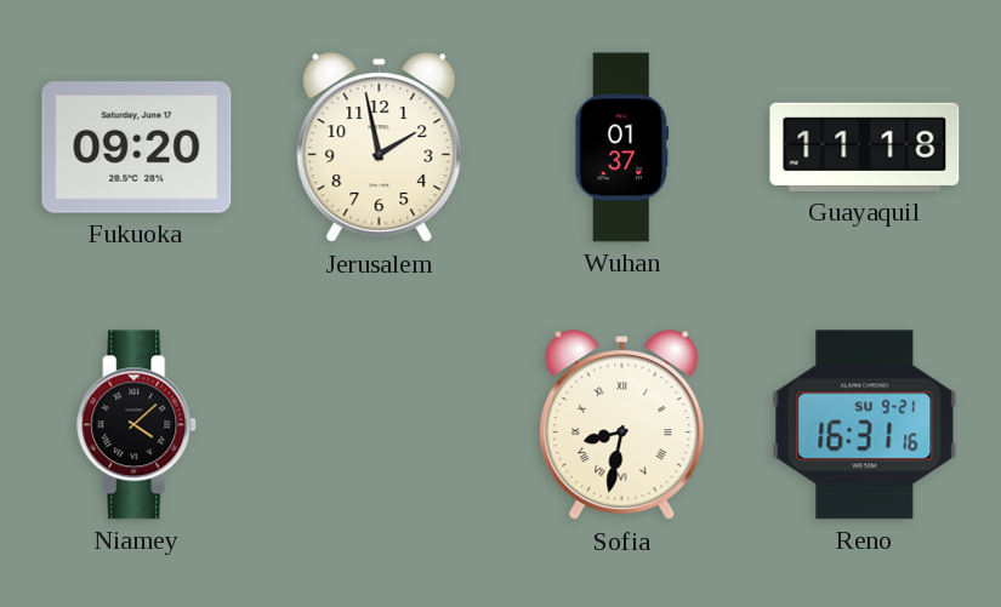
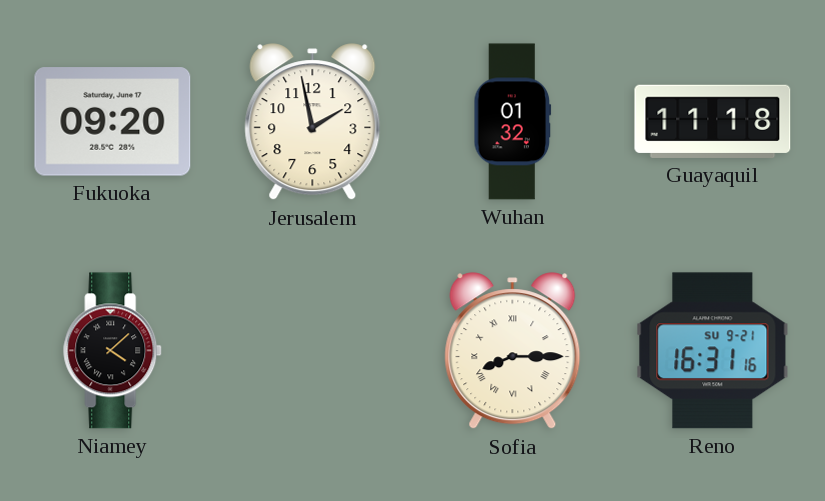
Wuhan: 01:37 -> 01:32 (513, 122)
Sofia: 8:32 -> 8:15 (513, 351)
